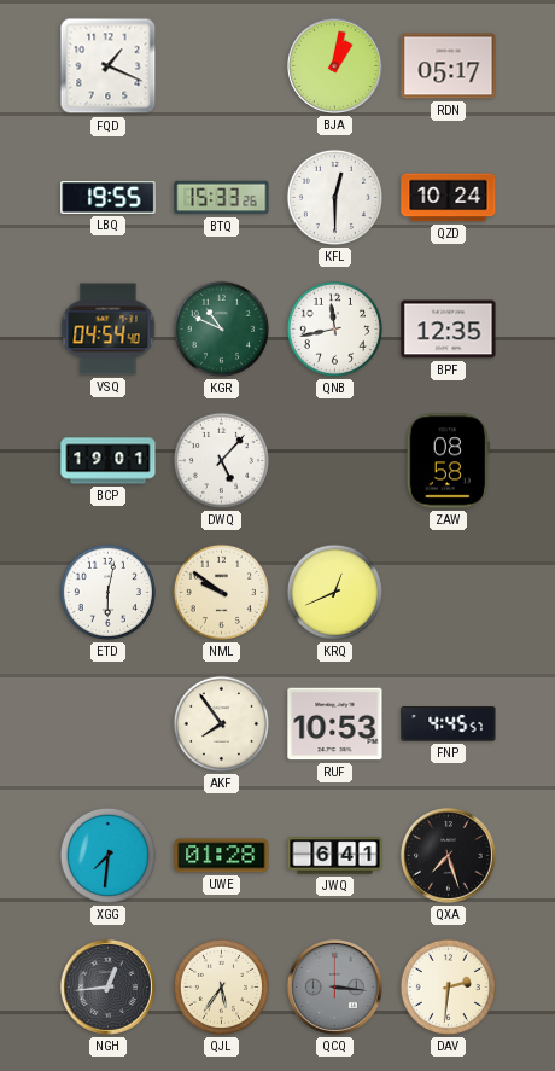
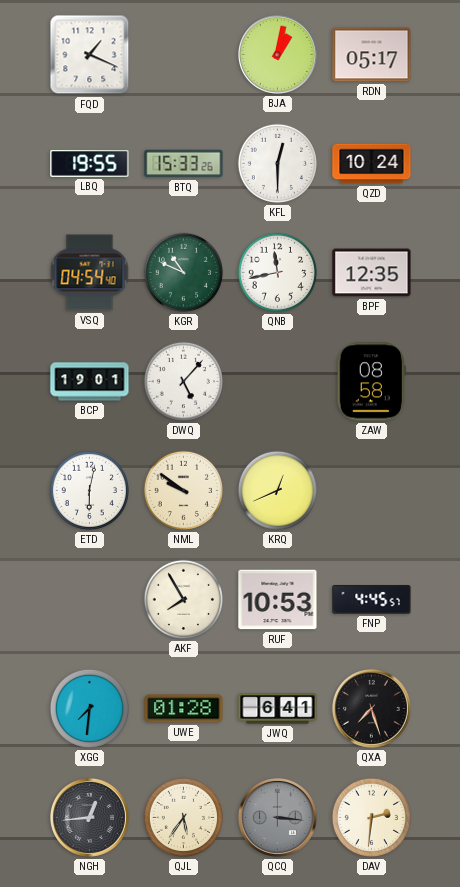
AKF: 7:54 -> 7:55 (183, 599)
